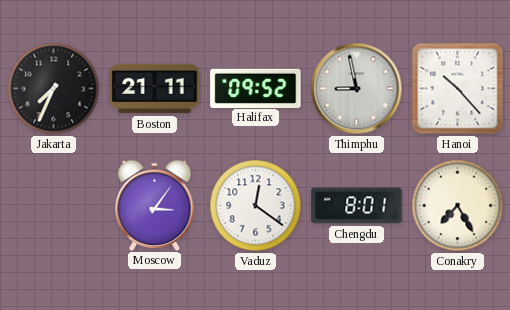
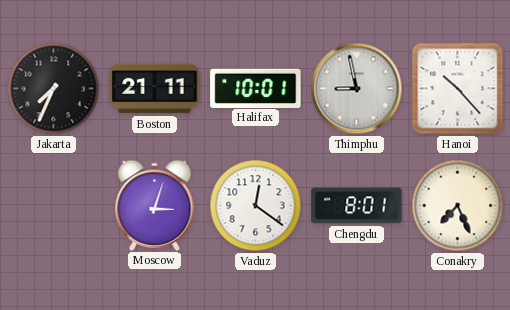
Halifax: 09:52 -> 10:01 (256, 88)
Moscow: 3:06 -> 3:03 (155, 205)
Conakry: 7:25 -> 7:26 (458, 206)
